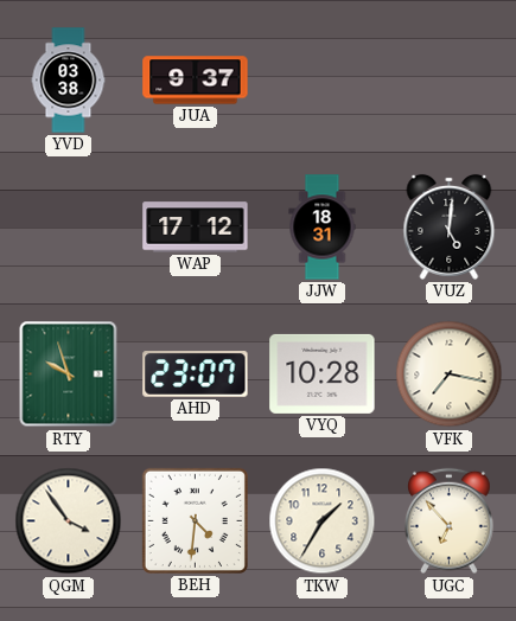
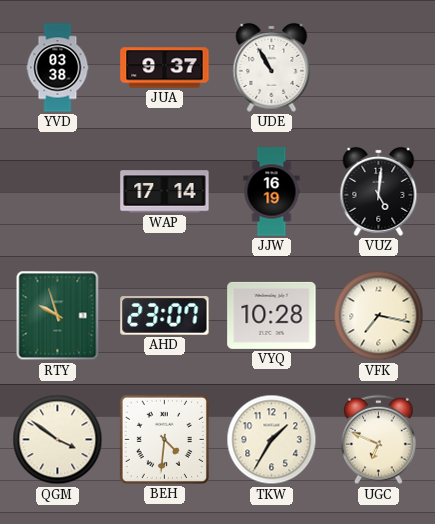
UDE: none -> 10:55 (272, 67)
WAP: 17:12 -> 17:14 (165, 192)
JJW: 18:31 -> 16:19 (272, 192)
QGM: 3:54 -> 3:51 (58, 440)
UGC: 6:53 -> 6:49 (379, 440)
